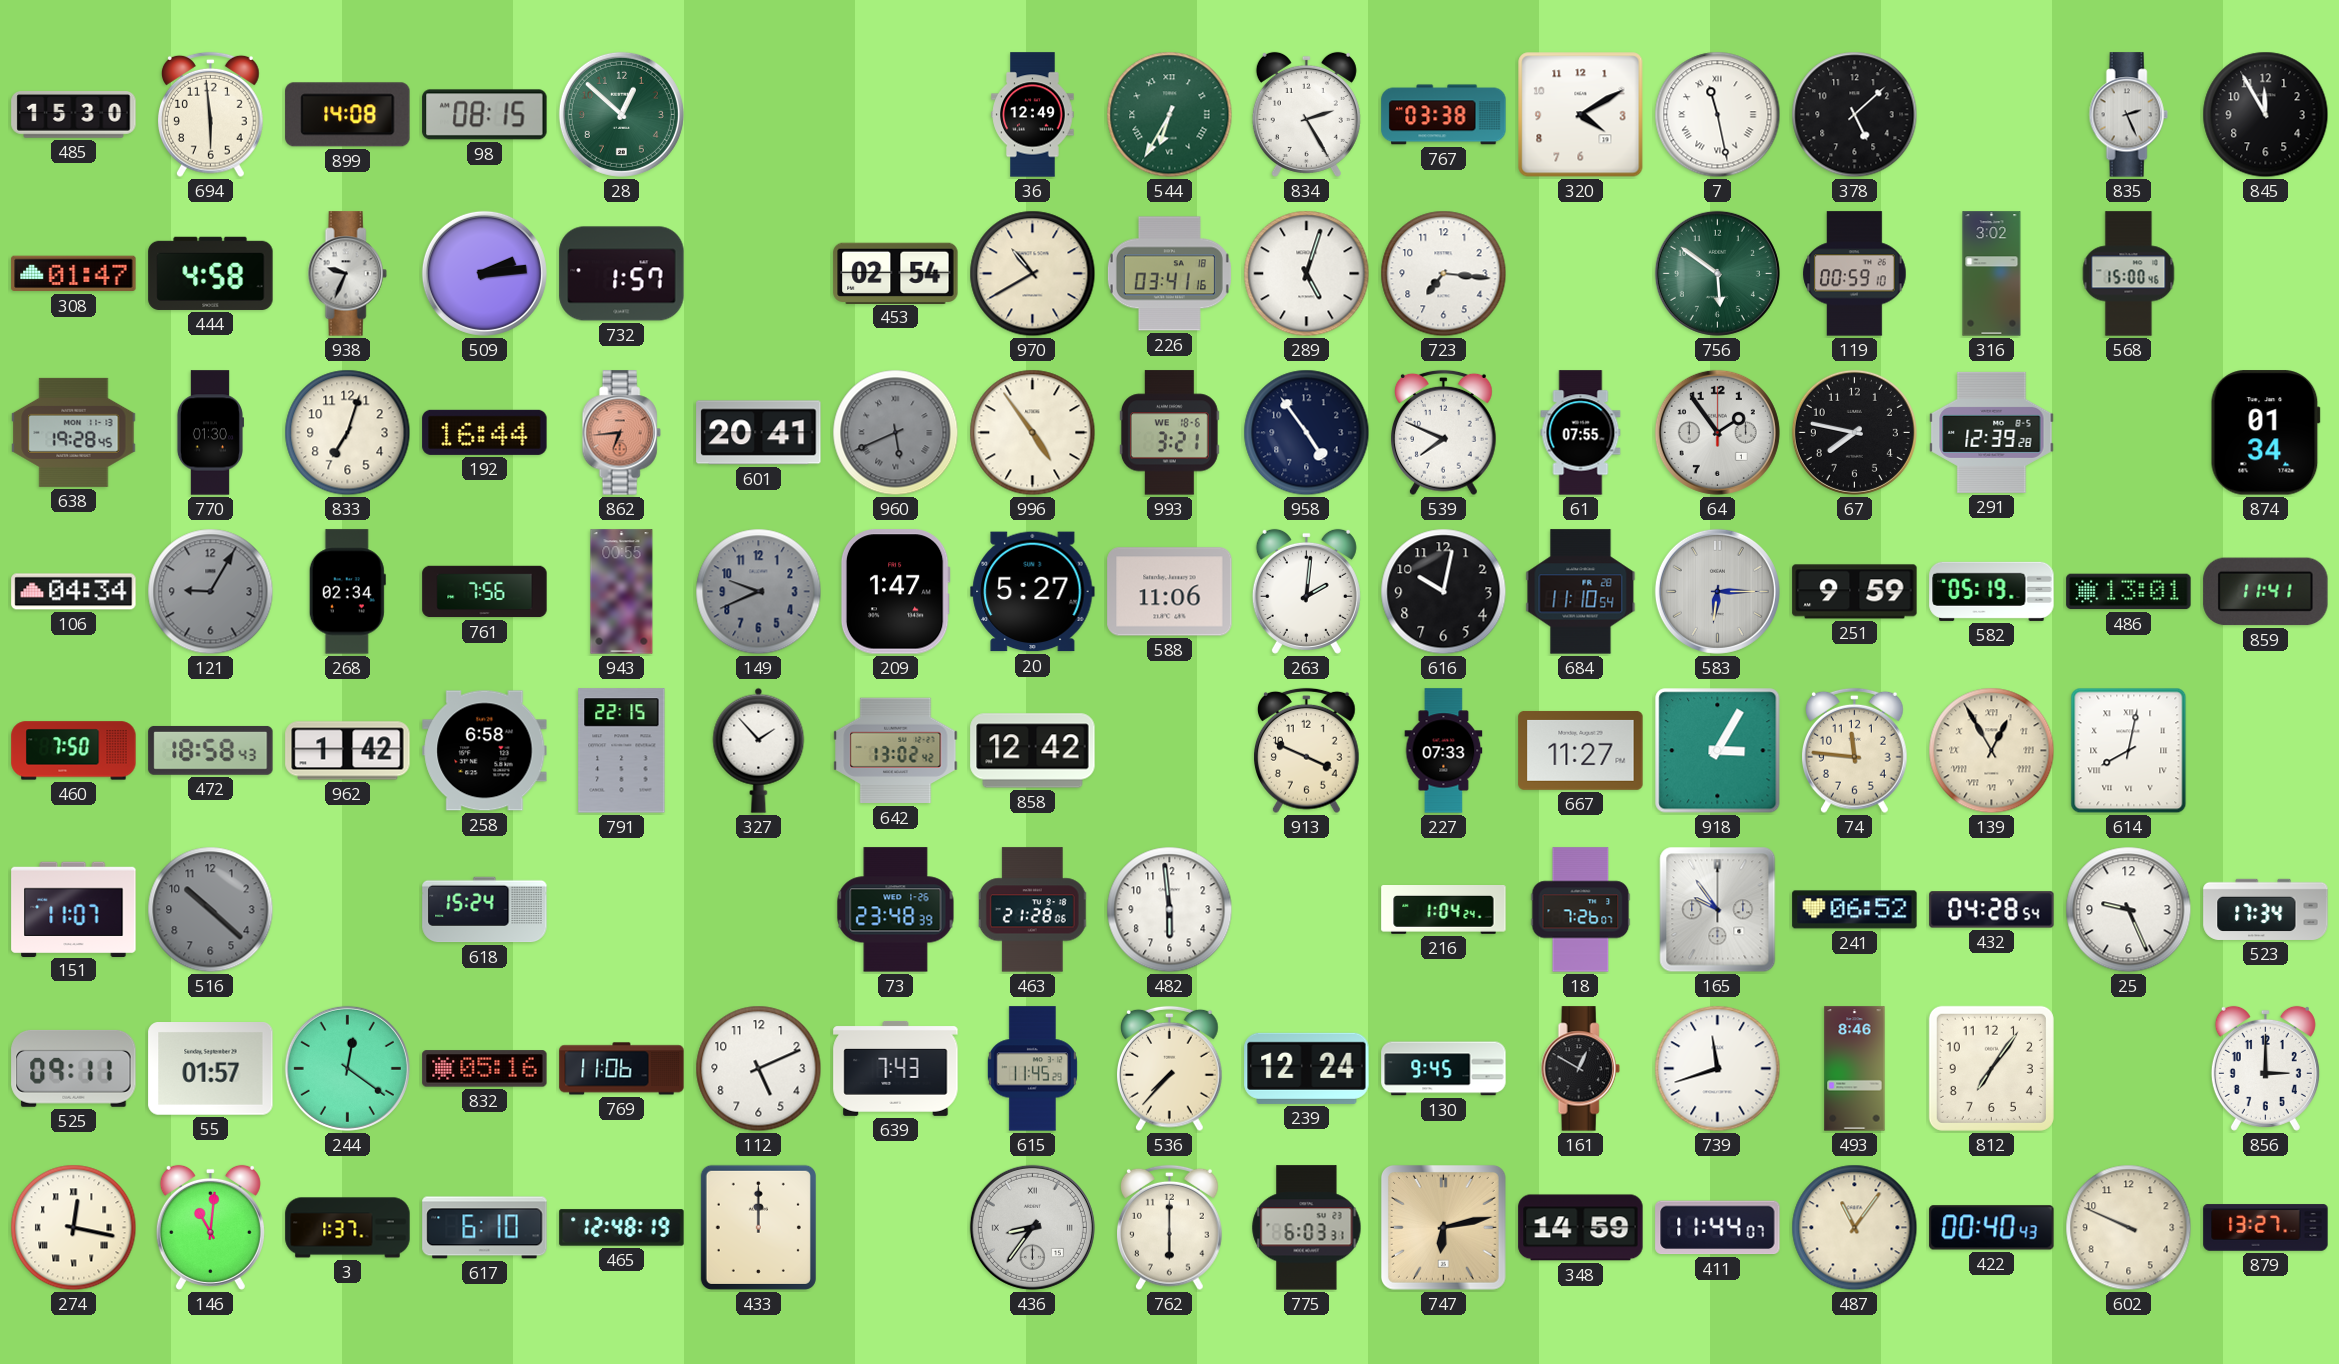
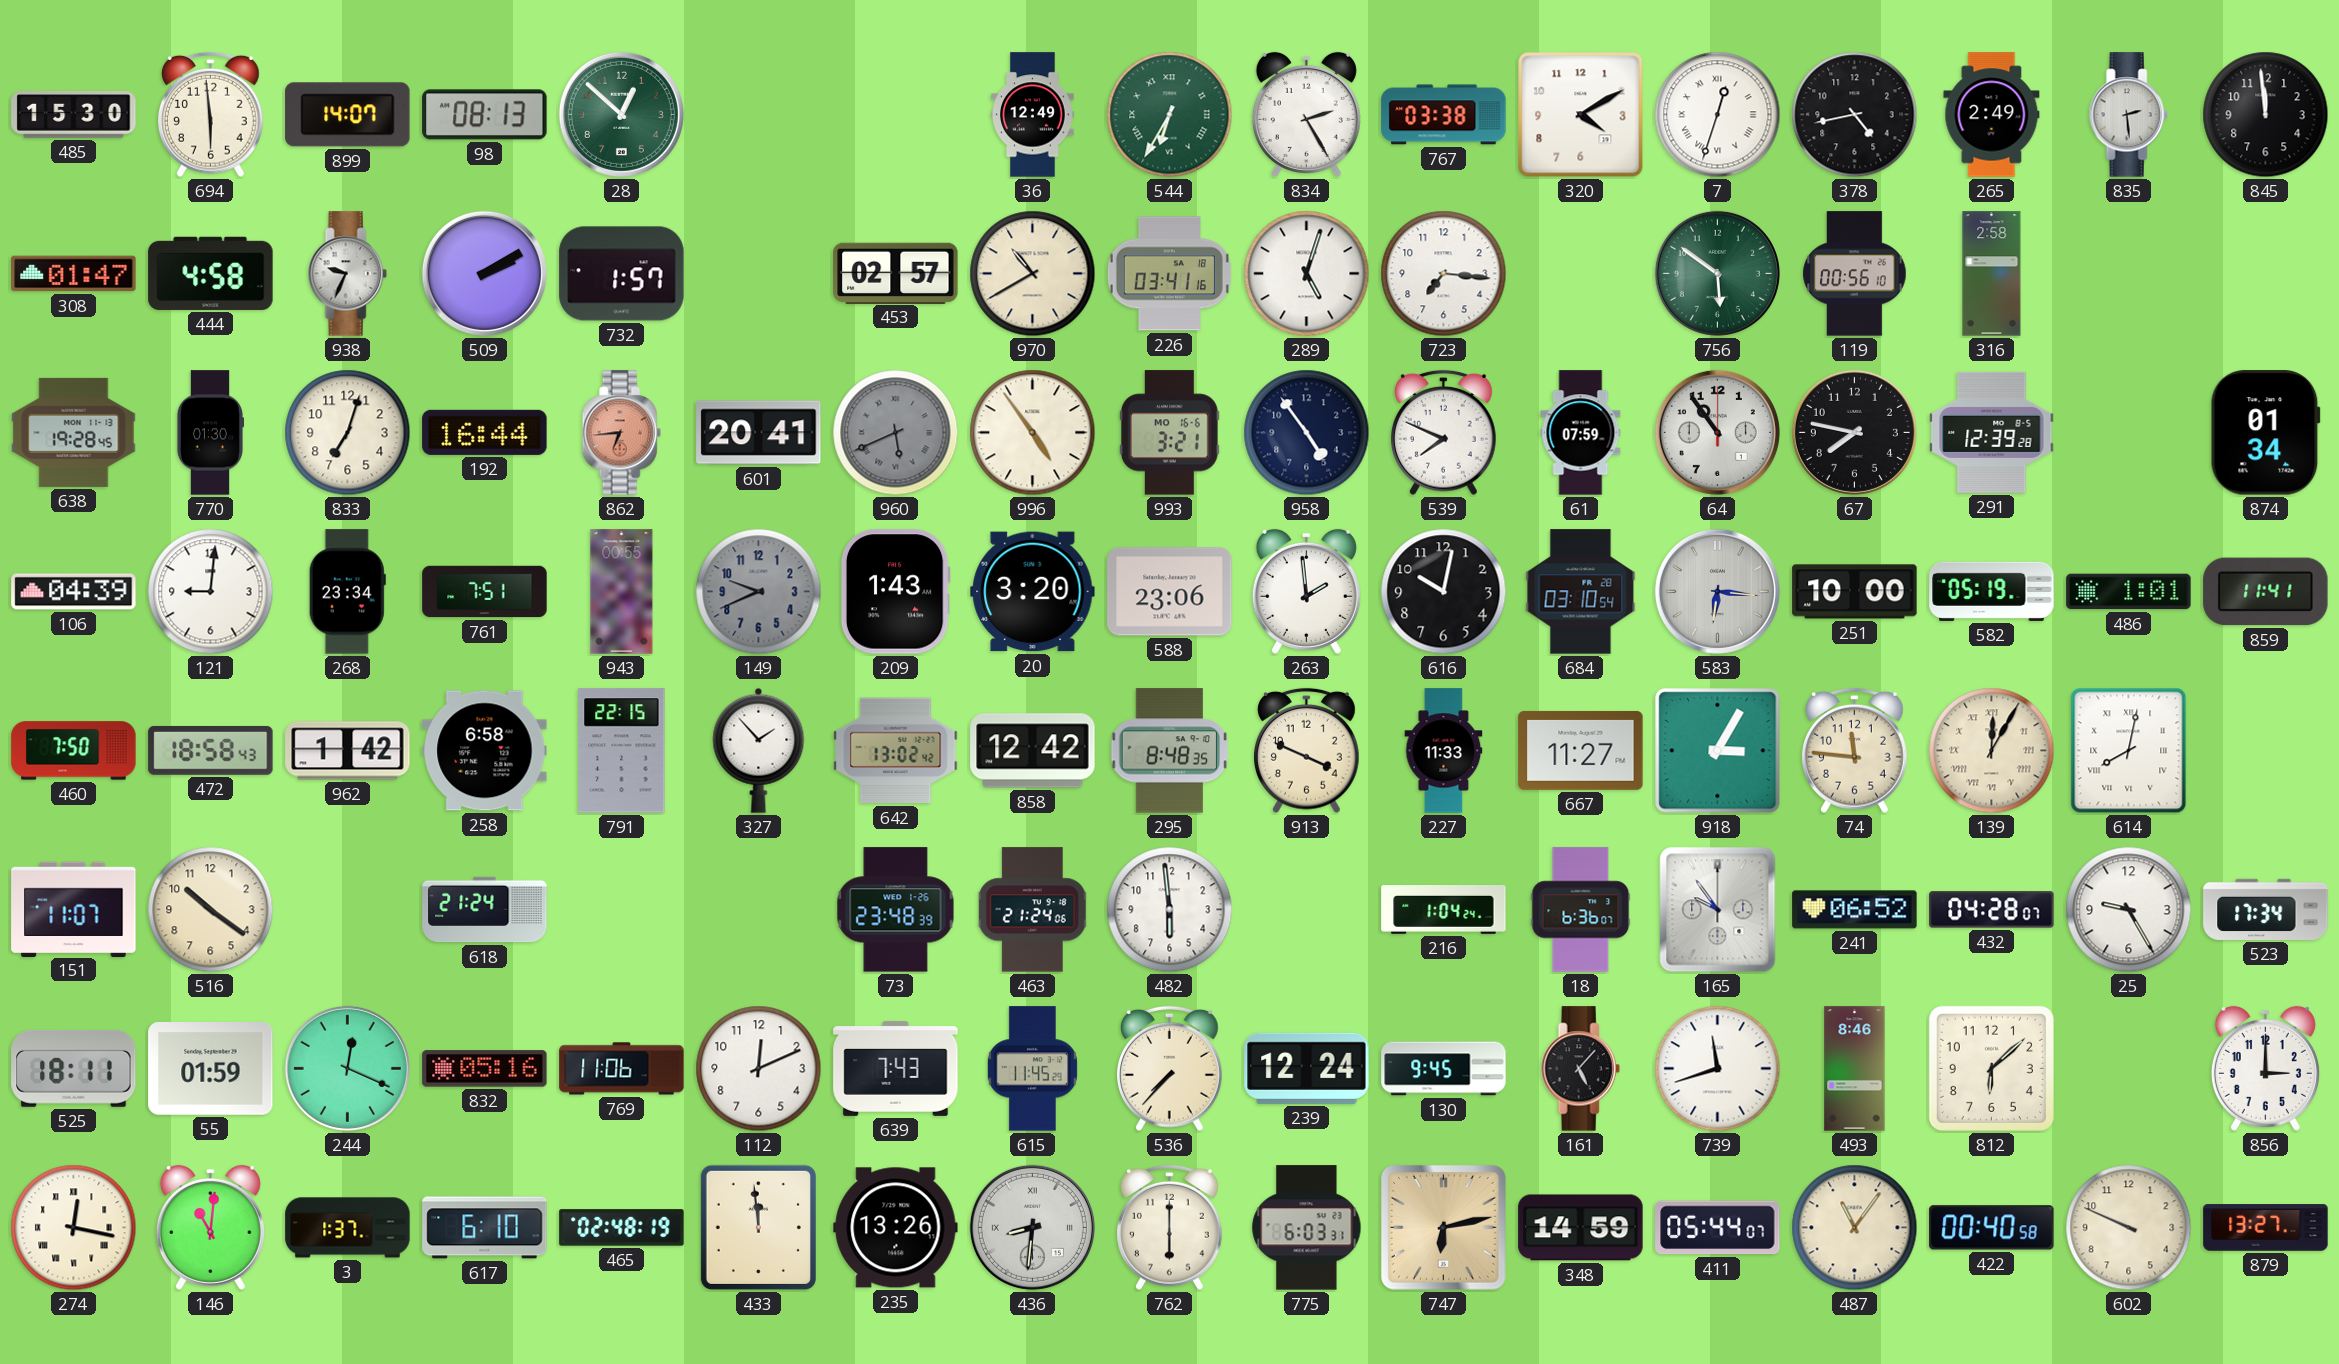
899: 14:08 -> 14:07 (348, 115)
98: 08:15 -> 08:13 (485, 115)
7: 11:28 -> 12:33 (1718, 115)
378: 5:08 -> 4:43 (1855, 115)
265: none -> 2:49 (1992, 115)
835: 2:26 -> 2:29 (2128, 115)
845: 11:55 -> 11:59 (2266, 115)
509: 2:14 -> 2:10 (484, 273)
453: 02:54 -> 02:57 (896, 273)
119: 00:59 -> 00:56 (1855, 274)
316: 3:02 -> 2:58 (1992, 274)
568: 15:00 -> none (2129, 274)
993 date: WE 18-6 -> MO 16-6 (1169, 433)
61: 07:55 -> 07:59 (1581, 433)
64: 1:54 -> 10:54 (1717, 432)
106: 04:34 -> 04:39 (74, 592)
121: 9:05 -> 9:01 (211, 592)
121 dial: grey -> white (211, 592)
268: 02:34 -> 23:34 (347, 592)
761: 7:56 -> 7:51 (485, 592)
209: 1:47 -> 1:43 (895, 592)
20: 5:27 -> 3:20 (1033, 592)
588: 11:06 -> 23:06 (1170, 592)
263: 2:01 -> 1:59 (1306, 591)
684: 11:10 -> 03:10 (1581, 592)
583: 6:15 -> 6:16 (1717, 591)
251: 9:59 -> 10:00 (1855, 592)
486: 13:01 -> 1:01 (2129, 592)
295: none -> 8:48 (1170, 751)
227: 07:33 -> 11:33 (1444, 751)
139: 12:55 -> 12:05 (1992, 751)
516: 10:22 -> 10:21 (211, 910)
516 dial: grey -> cream (211, 910)
618: 15:24 -> 21:24 (485, 910)
463: 21:28 -> 21:24 (1033, 910)
18: 7:26 -> 6:36 (1581, 910)
432: 04:28:54 -> 04:28:07 (1992, 910)
25: 9:26 -> 9:25 (2129, 910)
525: 09:11 -> 18:11 (74, 1068)
55: 01:57 -> 01:59 (211, 1069)
244: 12:21 -> 12:19 (347, 1068)
112: 5:11 -> 12:11 (759, 1069)
161: 12:50 -> 5:07 (1580, 1069)
812: 7:06 -> 6:08 (1991, 1068)
465: 12:48 -> 02:48 (622, 1228)
433: 12:00 -> 11:59 (758, 1227)
235: none -> 13:26 (896, 1228)
436: 8:36 -> 8:31 (1032, 1227)
411: 11:44 -> 05:44 (1718, 1228)
422: 00:40:43 -> 00:40:58 (1992, 1228)
